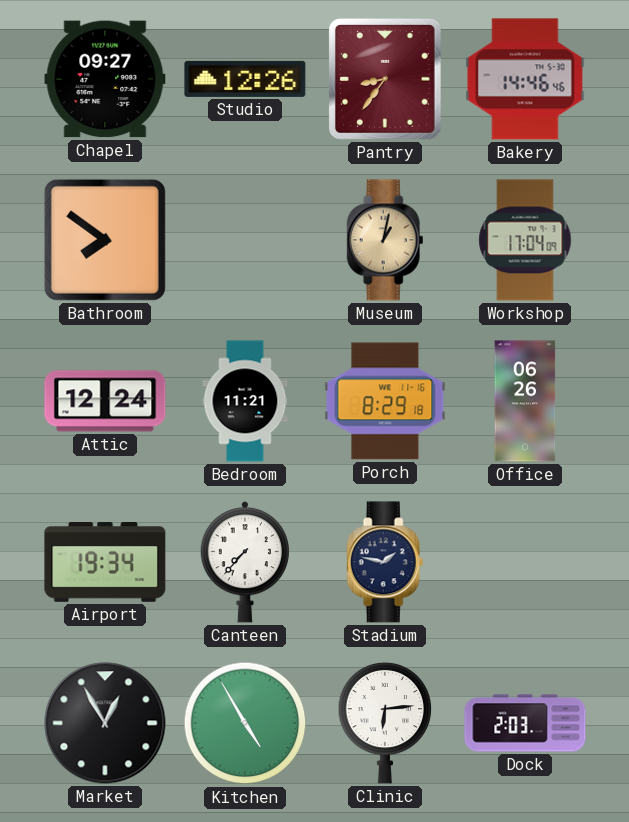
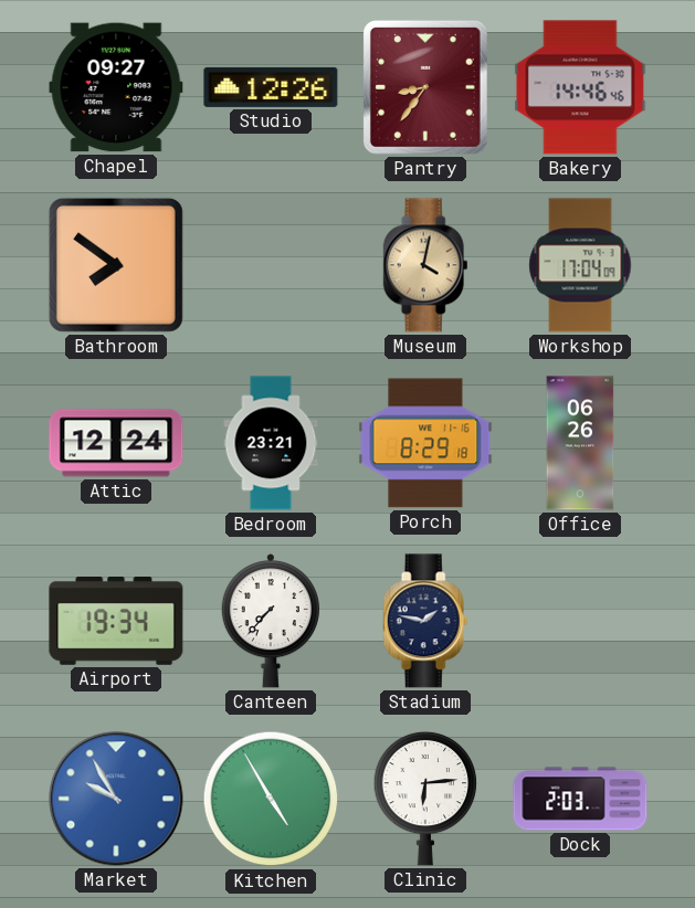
Museum: 1:02 -> 4:02 (425, 265)
Bedroom: 11:21 -> 23:21 (271, 443)
Market: 12:55 -> 9:55 (116, 799)
Market dial: black -> blue (116, 799)
